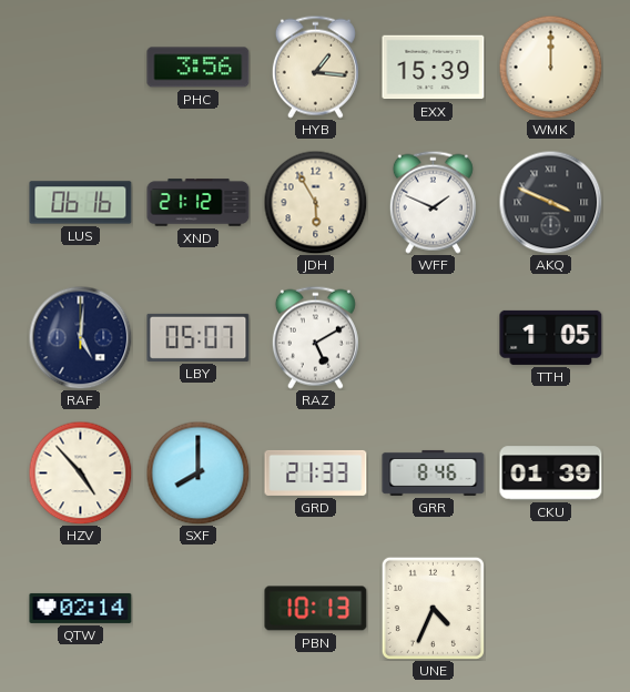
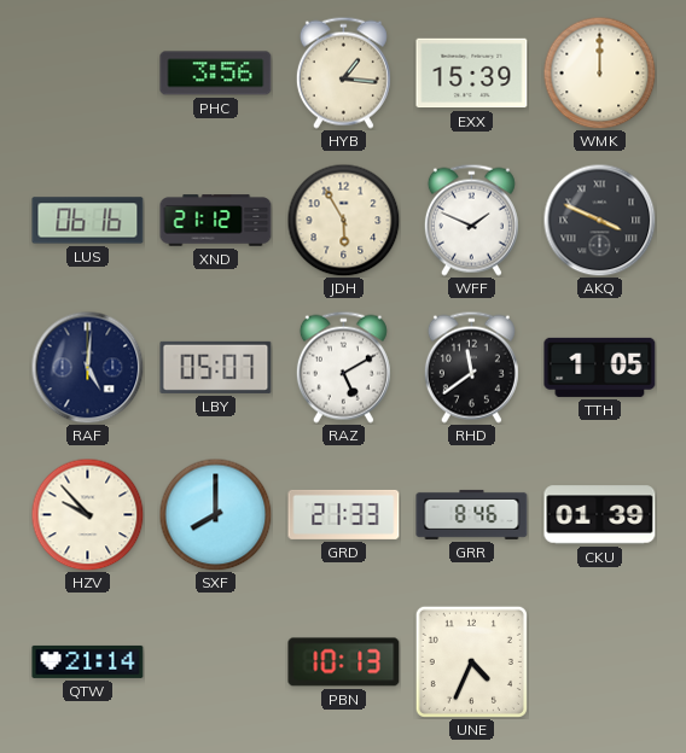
RHD: none -> 11:39 (471, 367)
HZV: 4:53 -> 9:53 (87, 514)
QTW: 02:14 -> 21:14 (88, 661)
